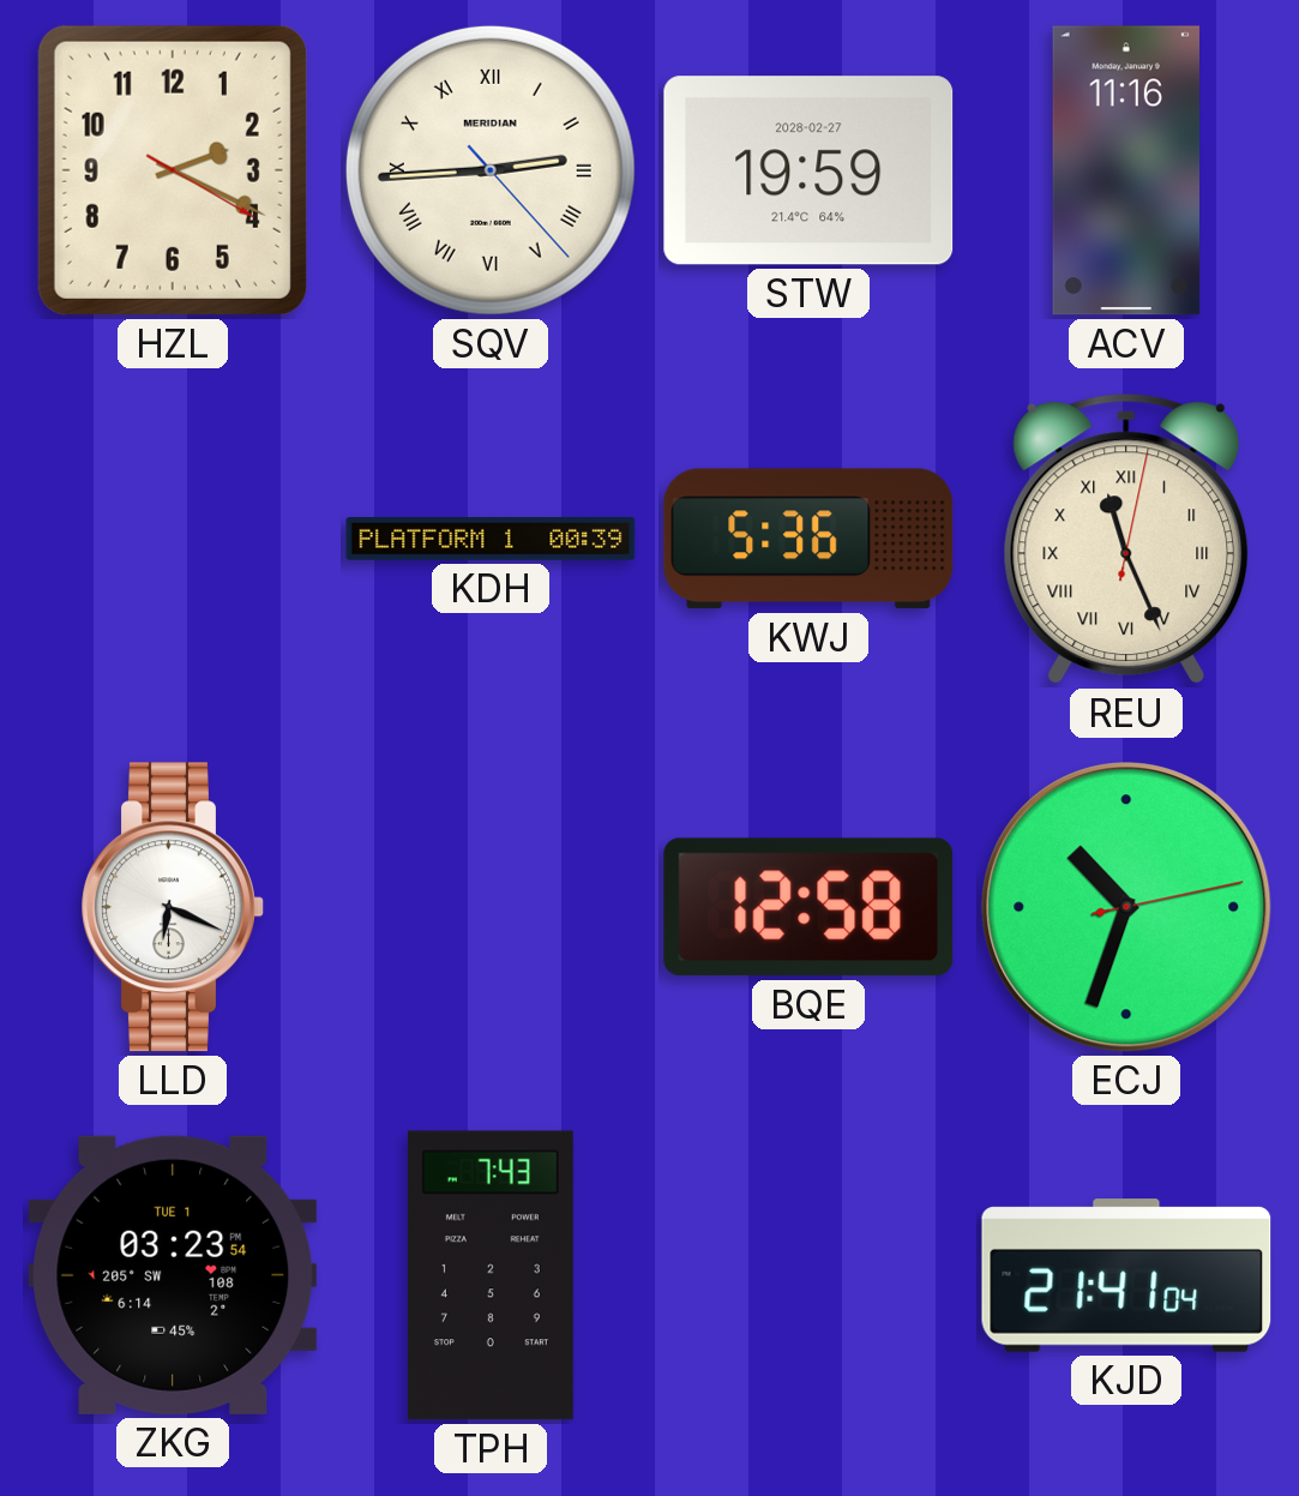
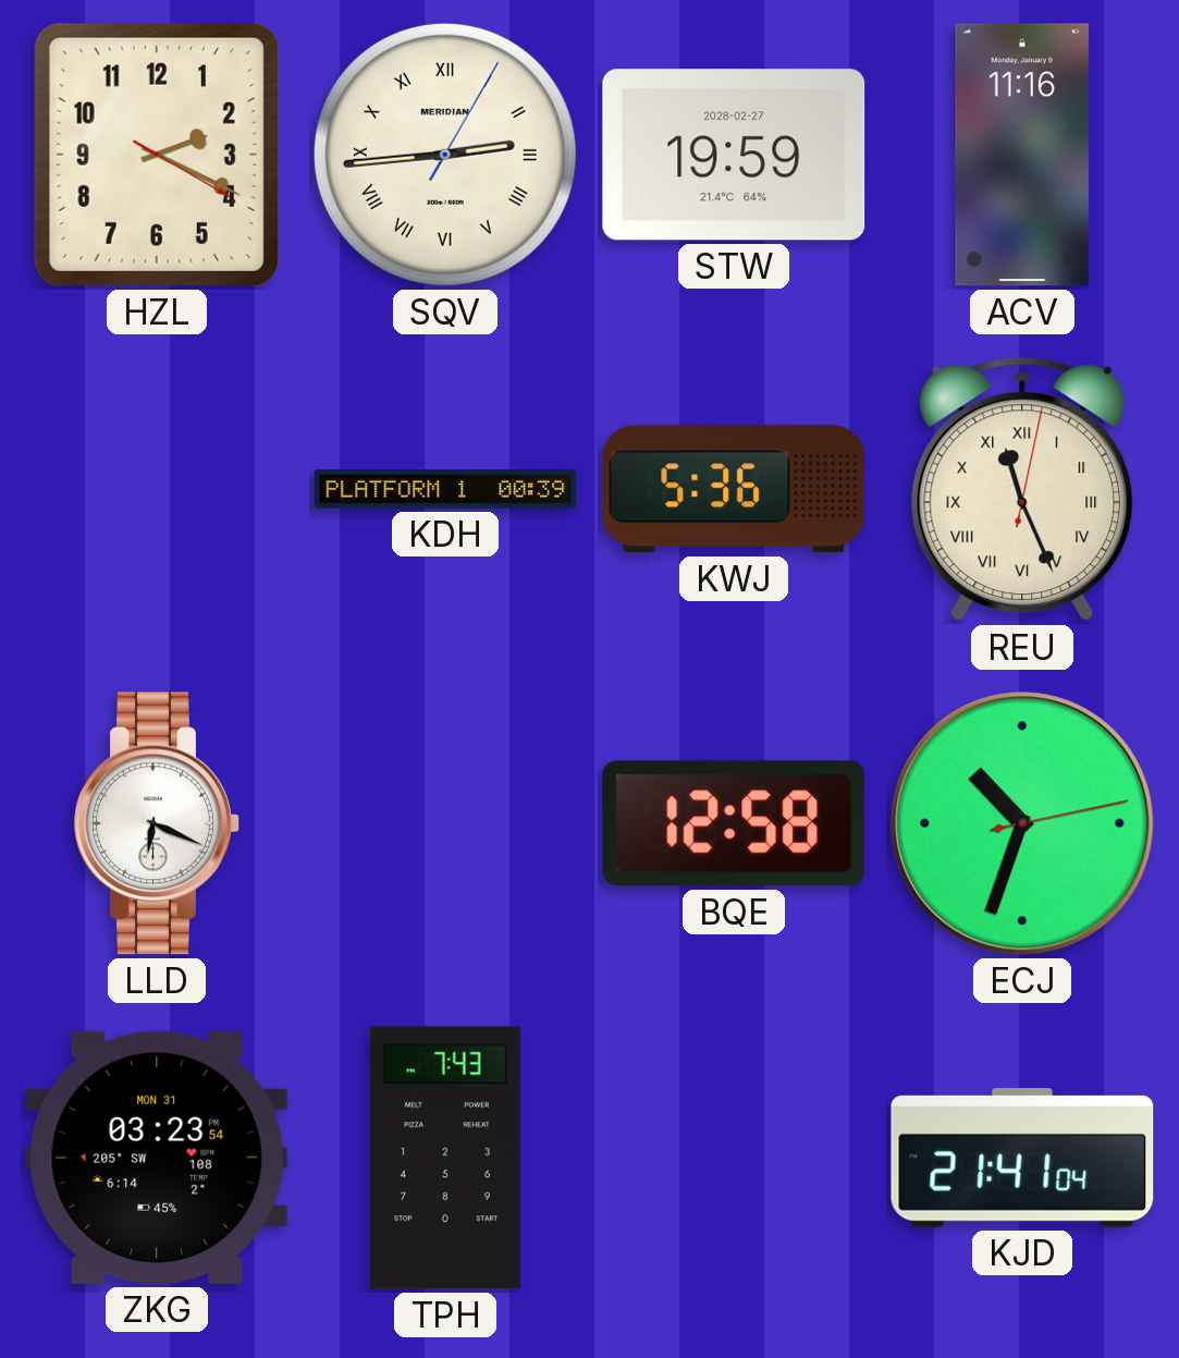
SQV: 2:44:23 -> 2:44:05 (445, 155)
ZKG date: TUE 1 -> MON 31 (157, 1158)
